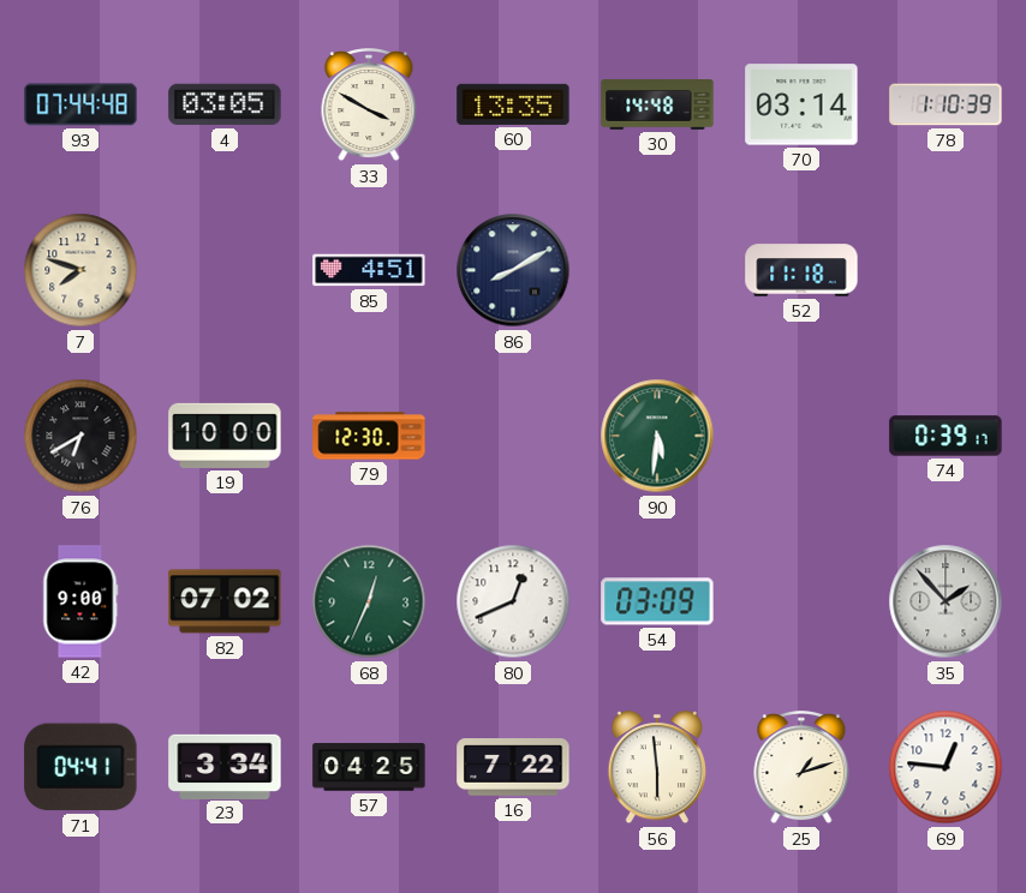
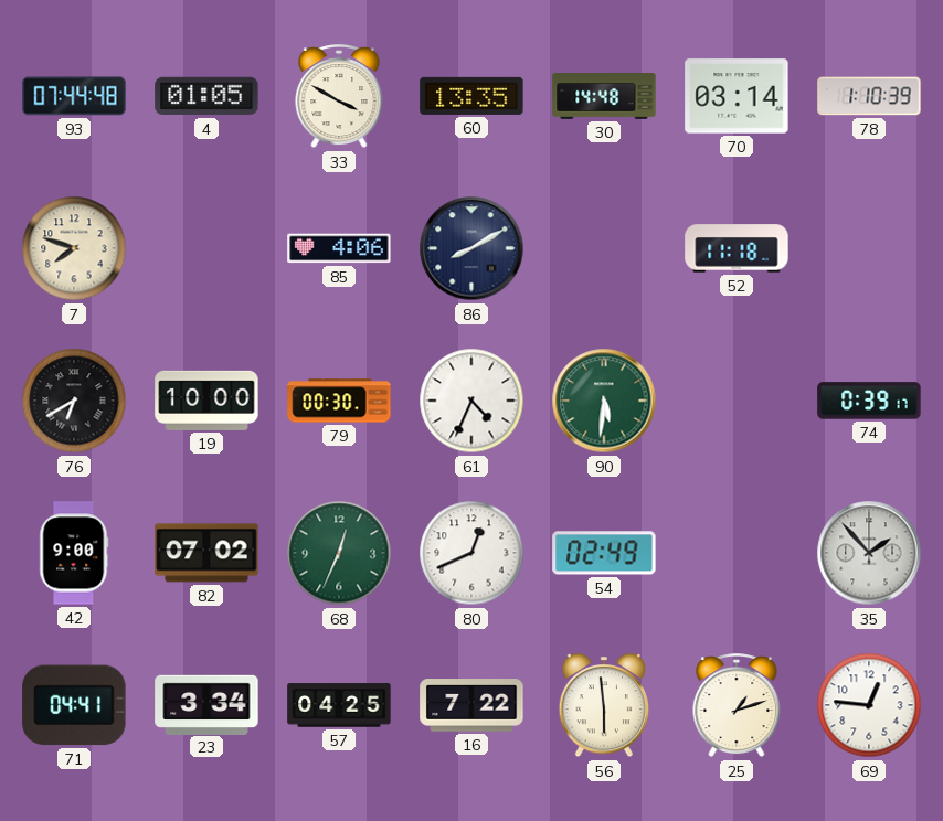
4: 03:05 -> 01:05 (206, 96)
85: 4:51 -> 4:06 (339, 248)
79: 12:30 -> 00:30 (339, 401)
61: none -> 4:34 (471, 401)
54: 03:09 -> 02:49 (604, 553)
